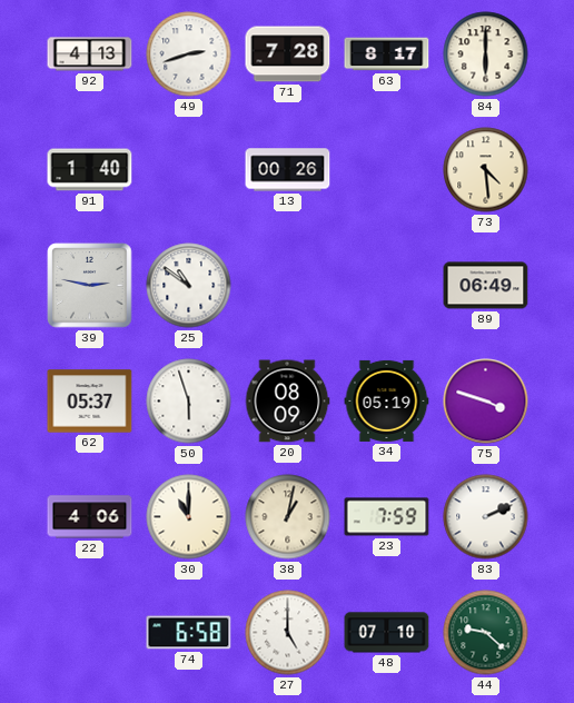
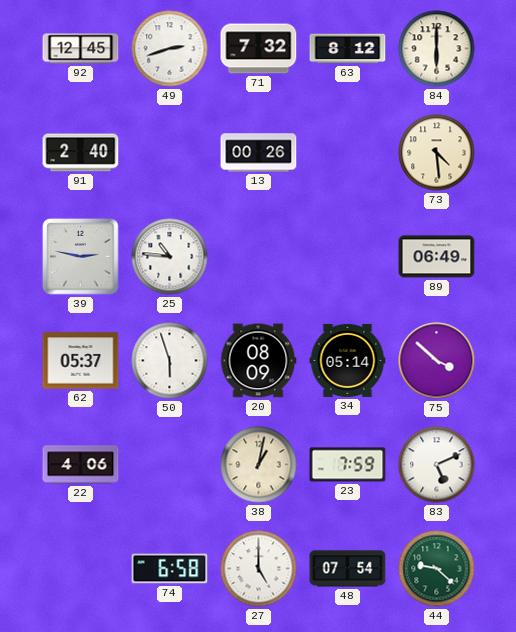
92: 4:13 -> 12:45 (81, 49)
71: 7:28 -> 7:32 (259, 49)
63: 8:17 -> 8:12 (348, 49)
91: 1:40 -> 2:40 (81, 153)
25: 10:51 -> 10:46 (170, 257)
34: 05:19 -> 05:14 (348, 360)
75: 3:48 -> 3:52 (437, 361)
30: 11:00 -> none (189, 517)
83: 2:11 -> 5:11 (437, 465)
48: 07:10 -> 07:54 (348, 569)
